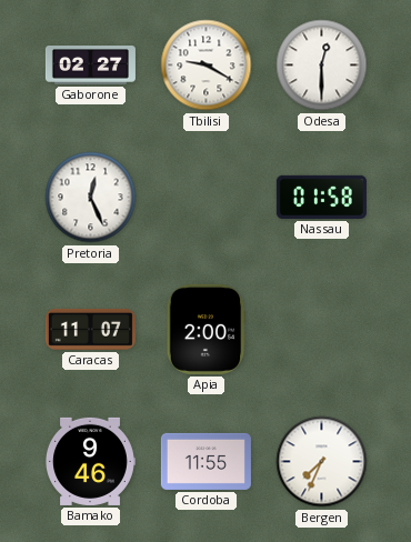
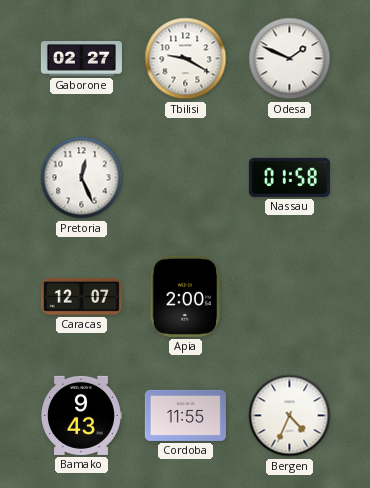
Odesa: 12:30 -> 1:49 (290, 59)
Caracas: 11:07 -> 12:07 (81, 296)
Bamako: 9:46 -> 9:43 (82, 415)
Bergen: 7:34 -> 4:34 (290, 416)
